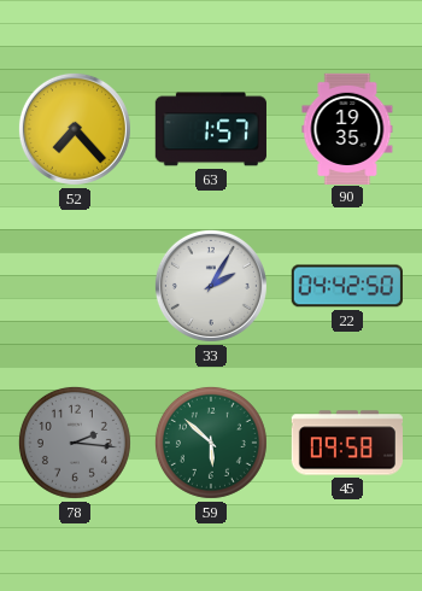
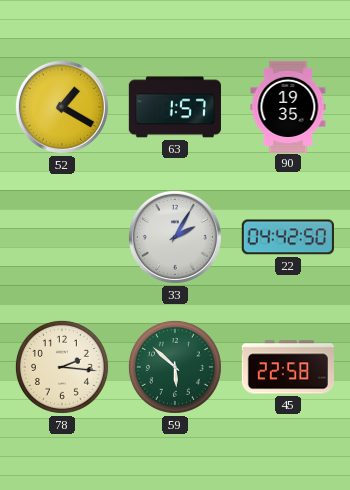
52: 7:23 -> 1:20 (62, 107)
78 dial: grey -> cream (62, 367)
45: 09:58 -> 22:58 (287, 367)
